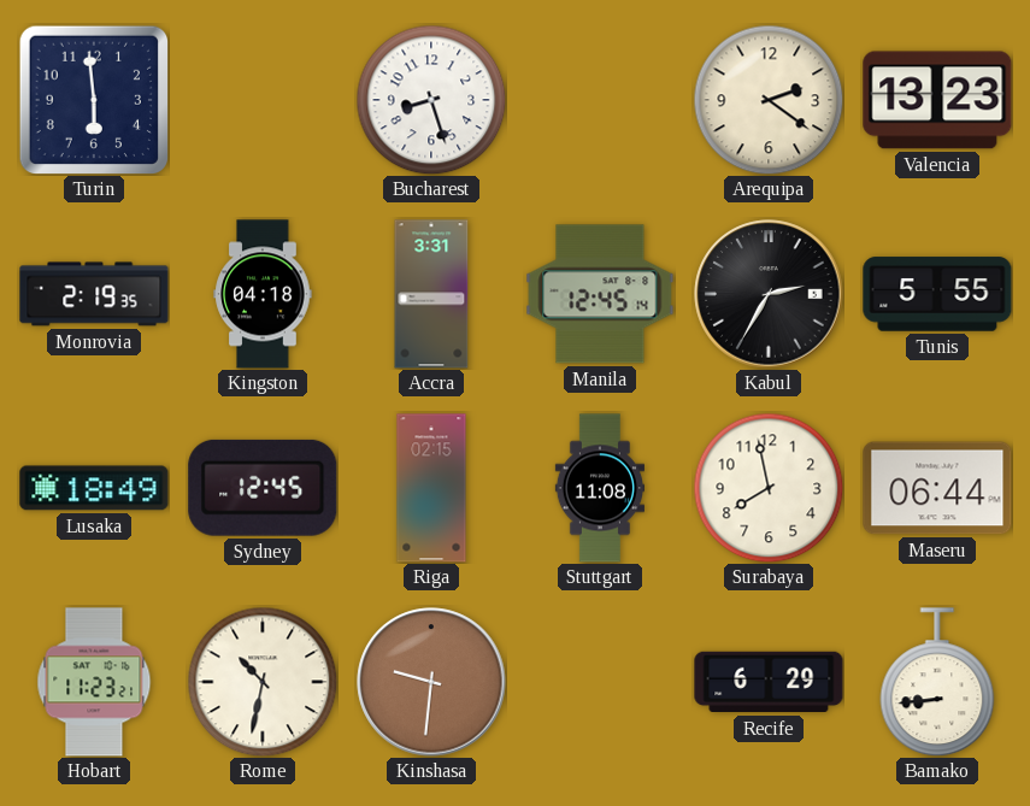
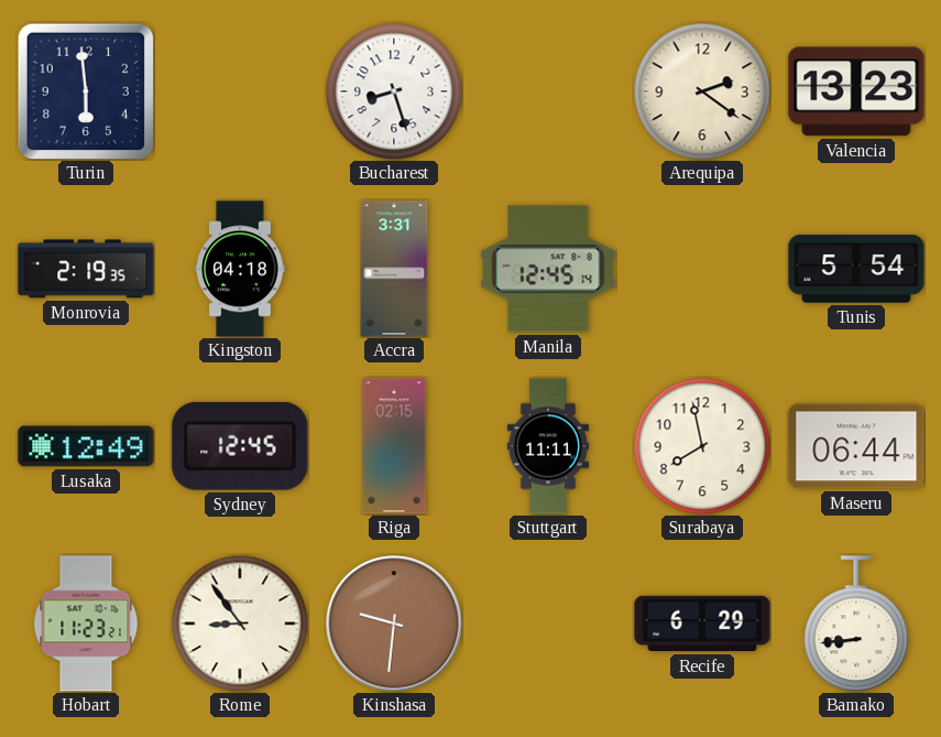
Kabul: 2:35 -> none (769, 294)
Tunis: 5:55 -> 5:54 (856, 269)
Lusaka: 18:49 -> 12:49 (86, 446)
Stuttgart: 11:08 -> 11:11 (547, 446)
Rome: 10:32 -> 8:54 (240, 624)
